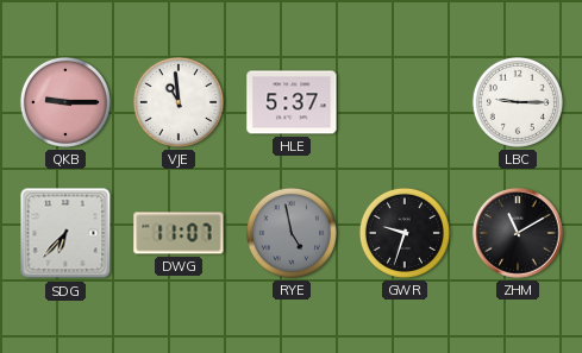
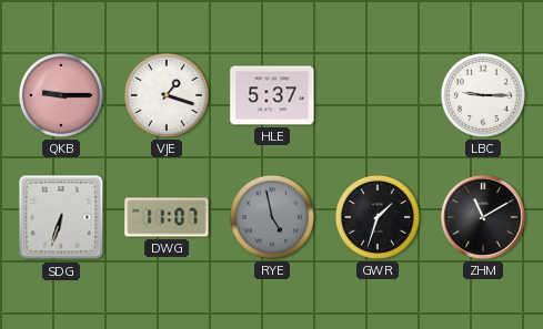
VJE: 10:59 -> 1:18 (167, 95)
SDG: 6:37 -> 6:33 (61, 217)
GWR: 9:33 -> 1:33 (378, 217)
